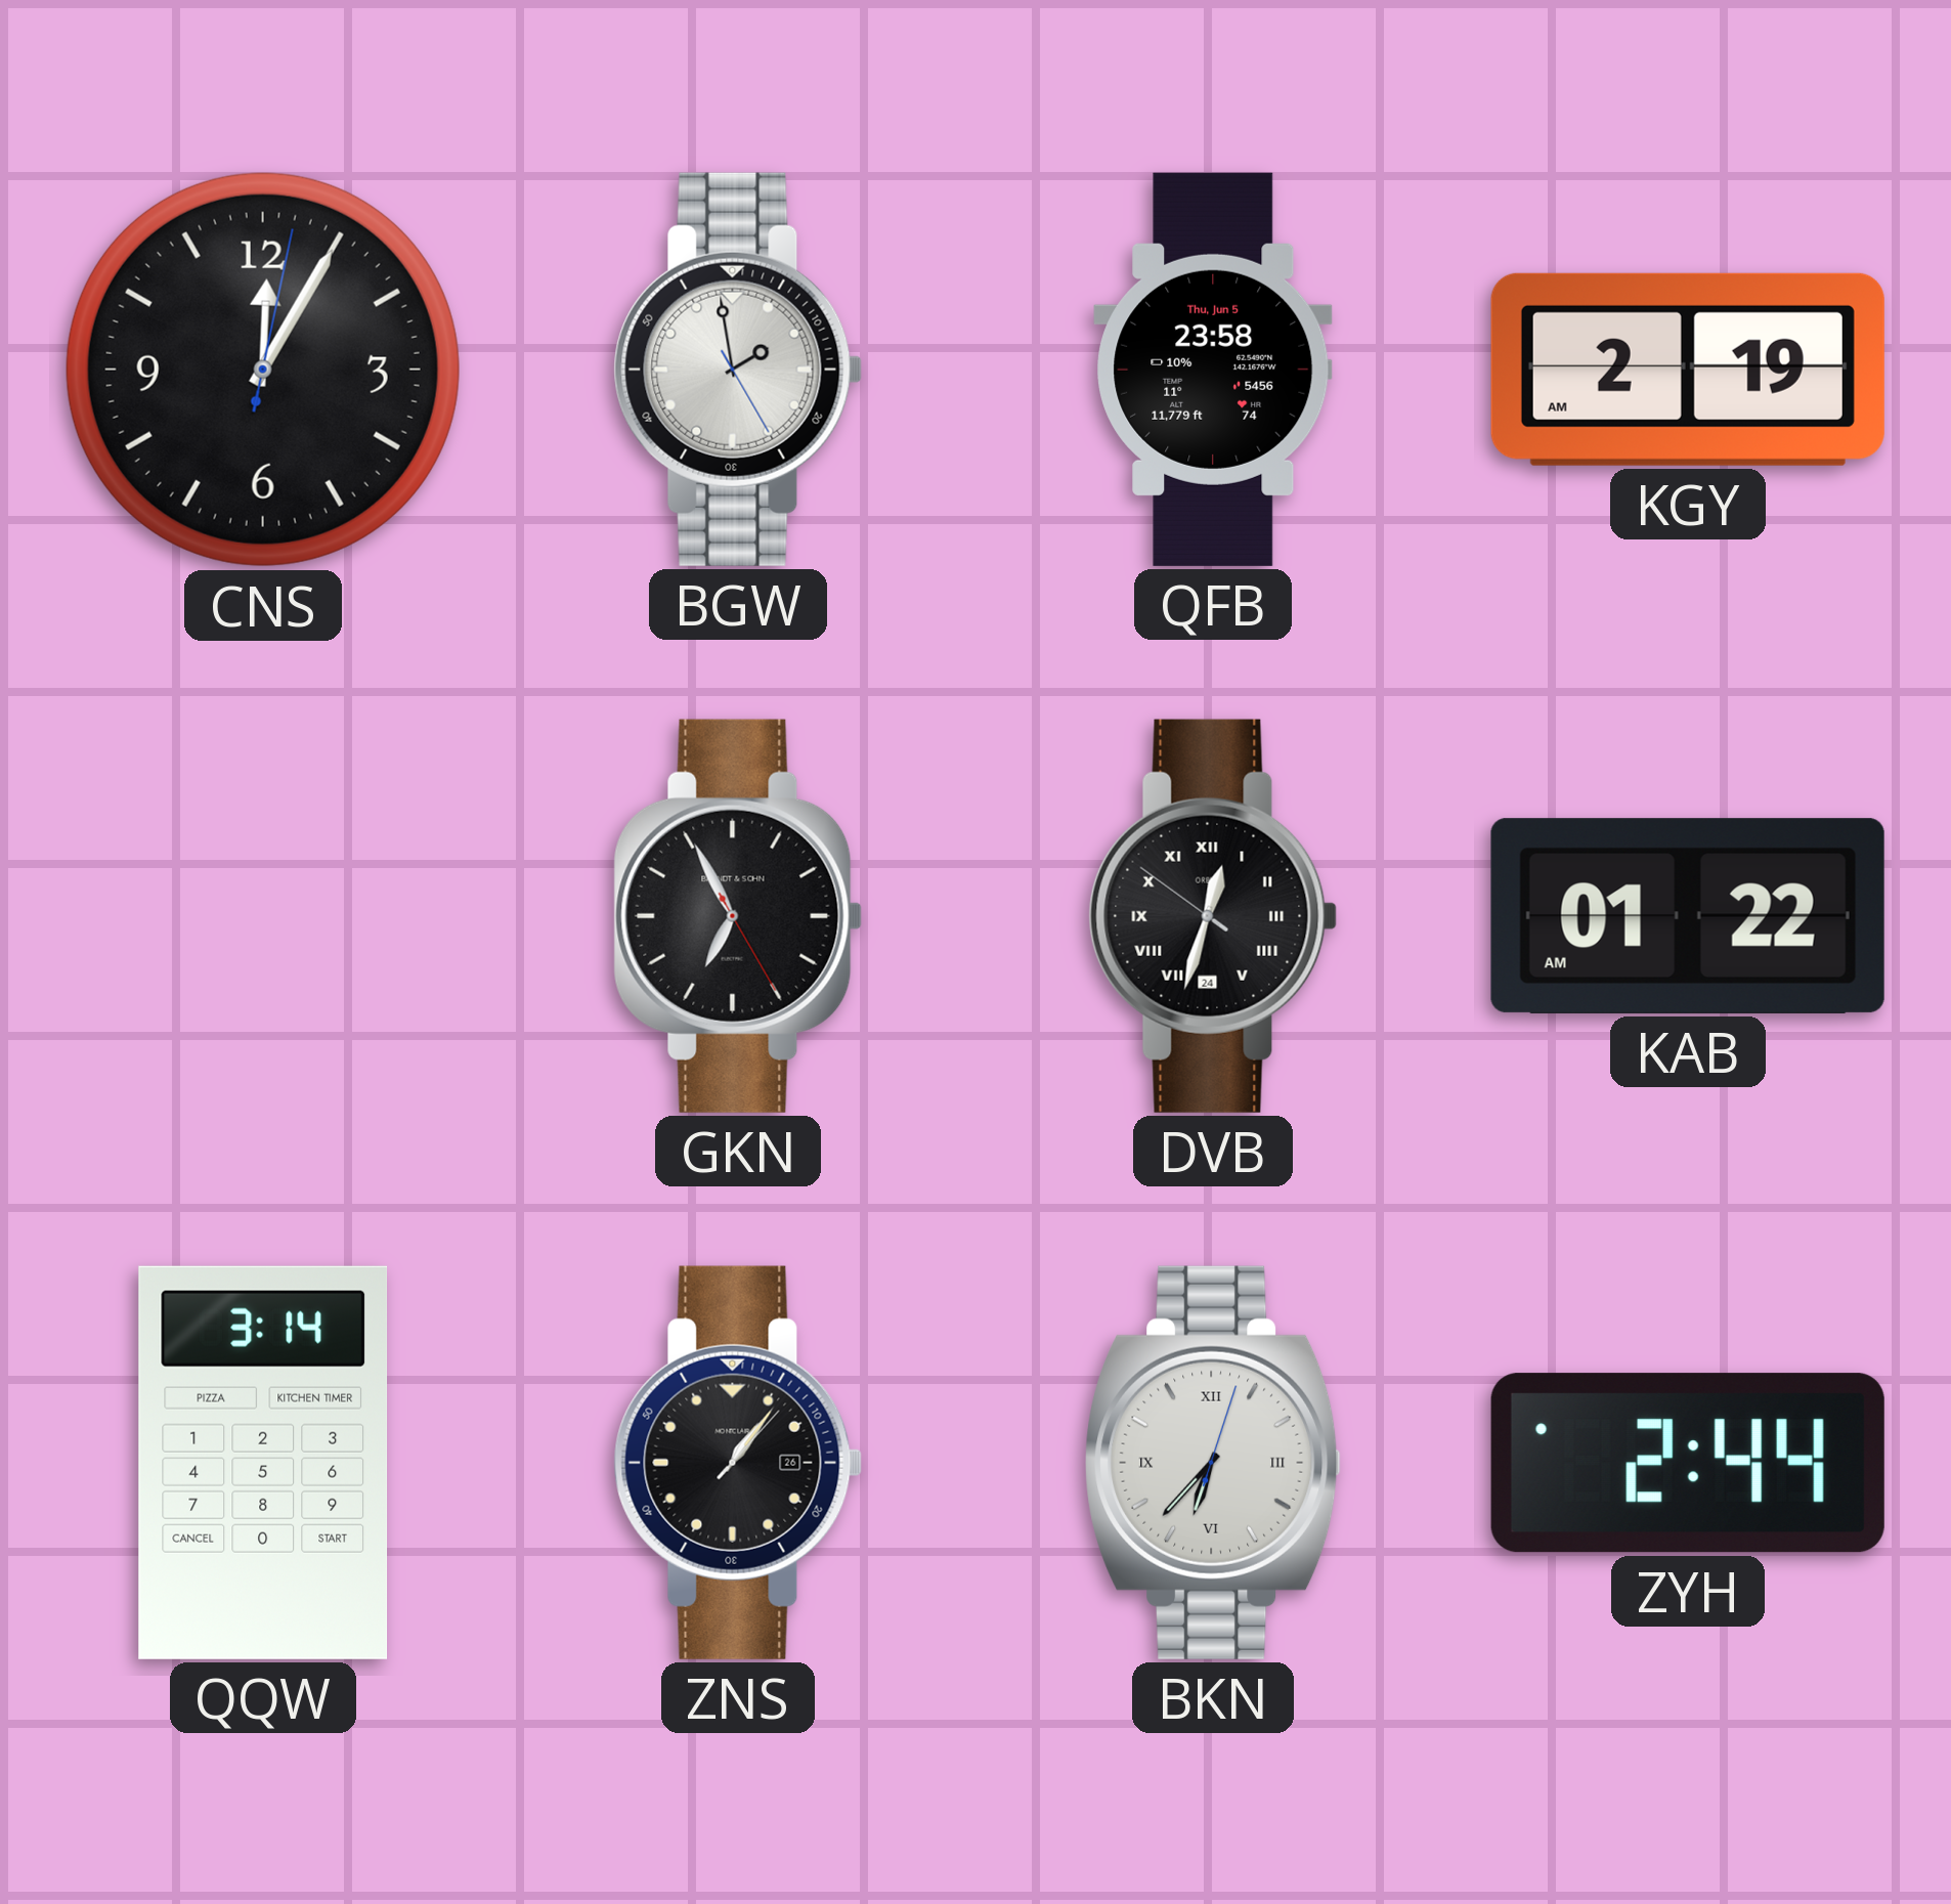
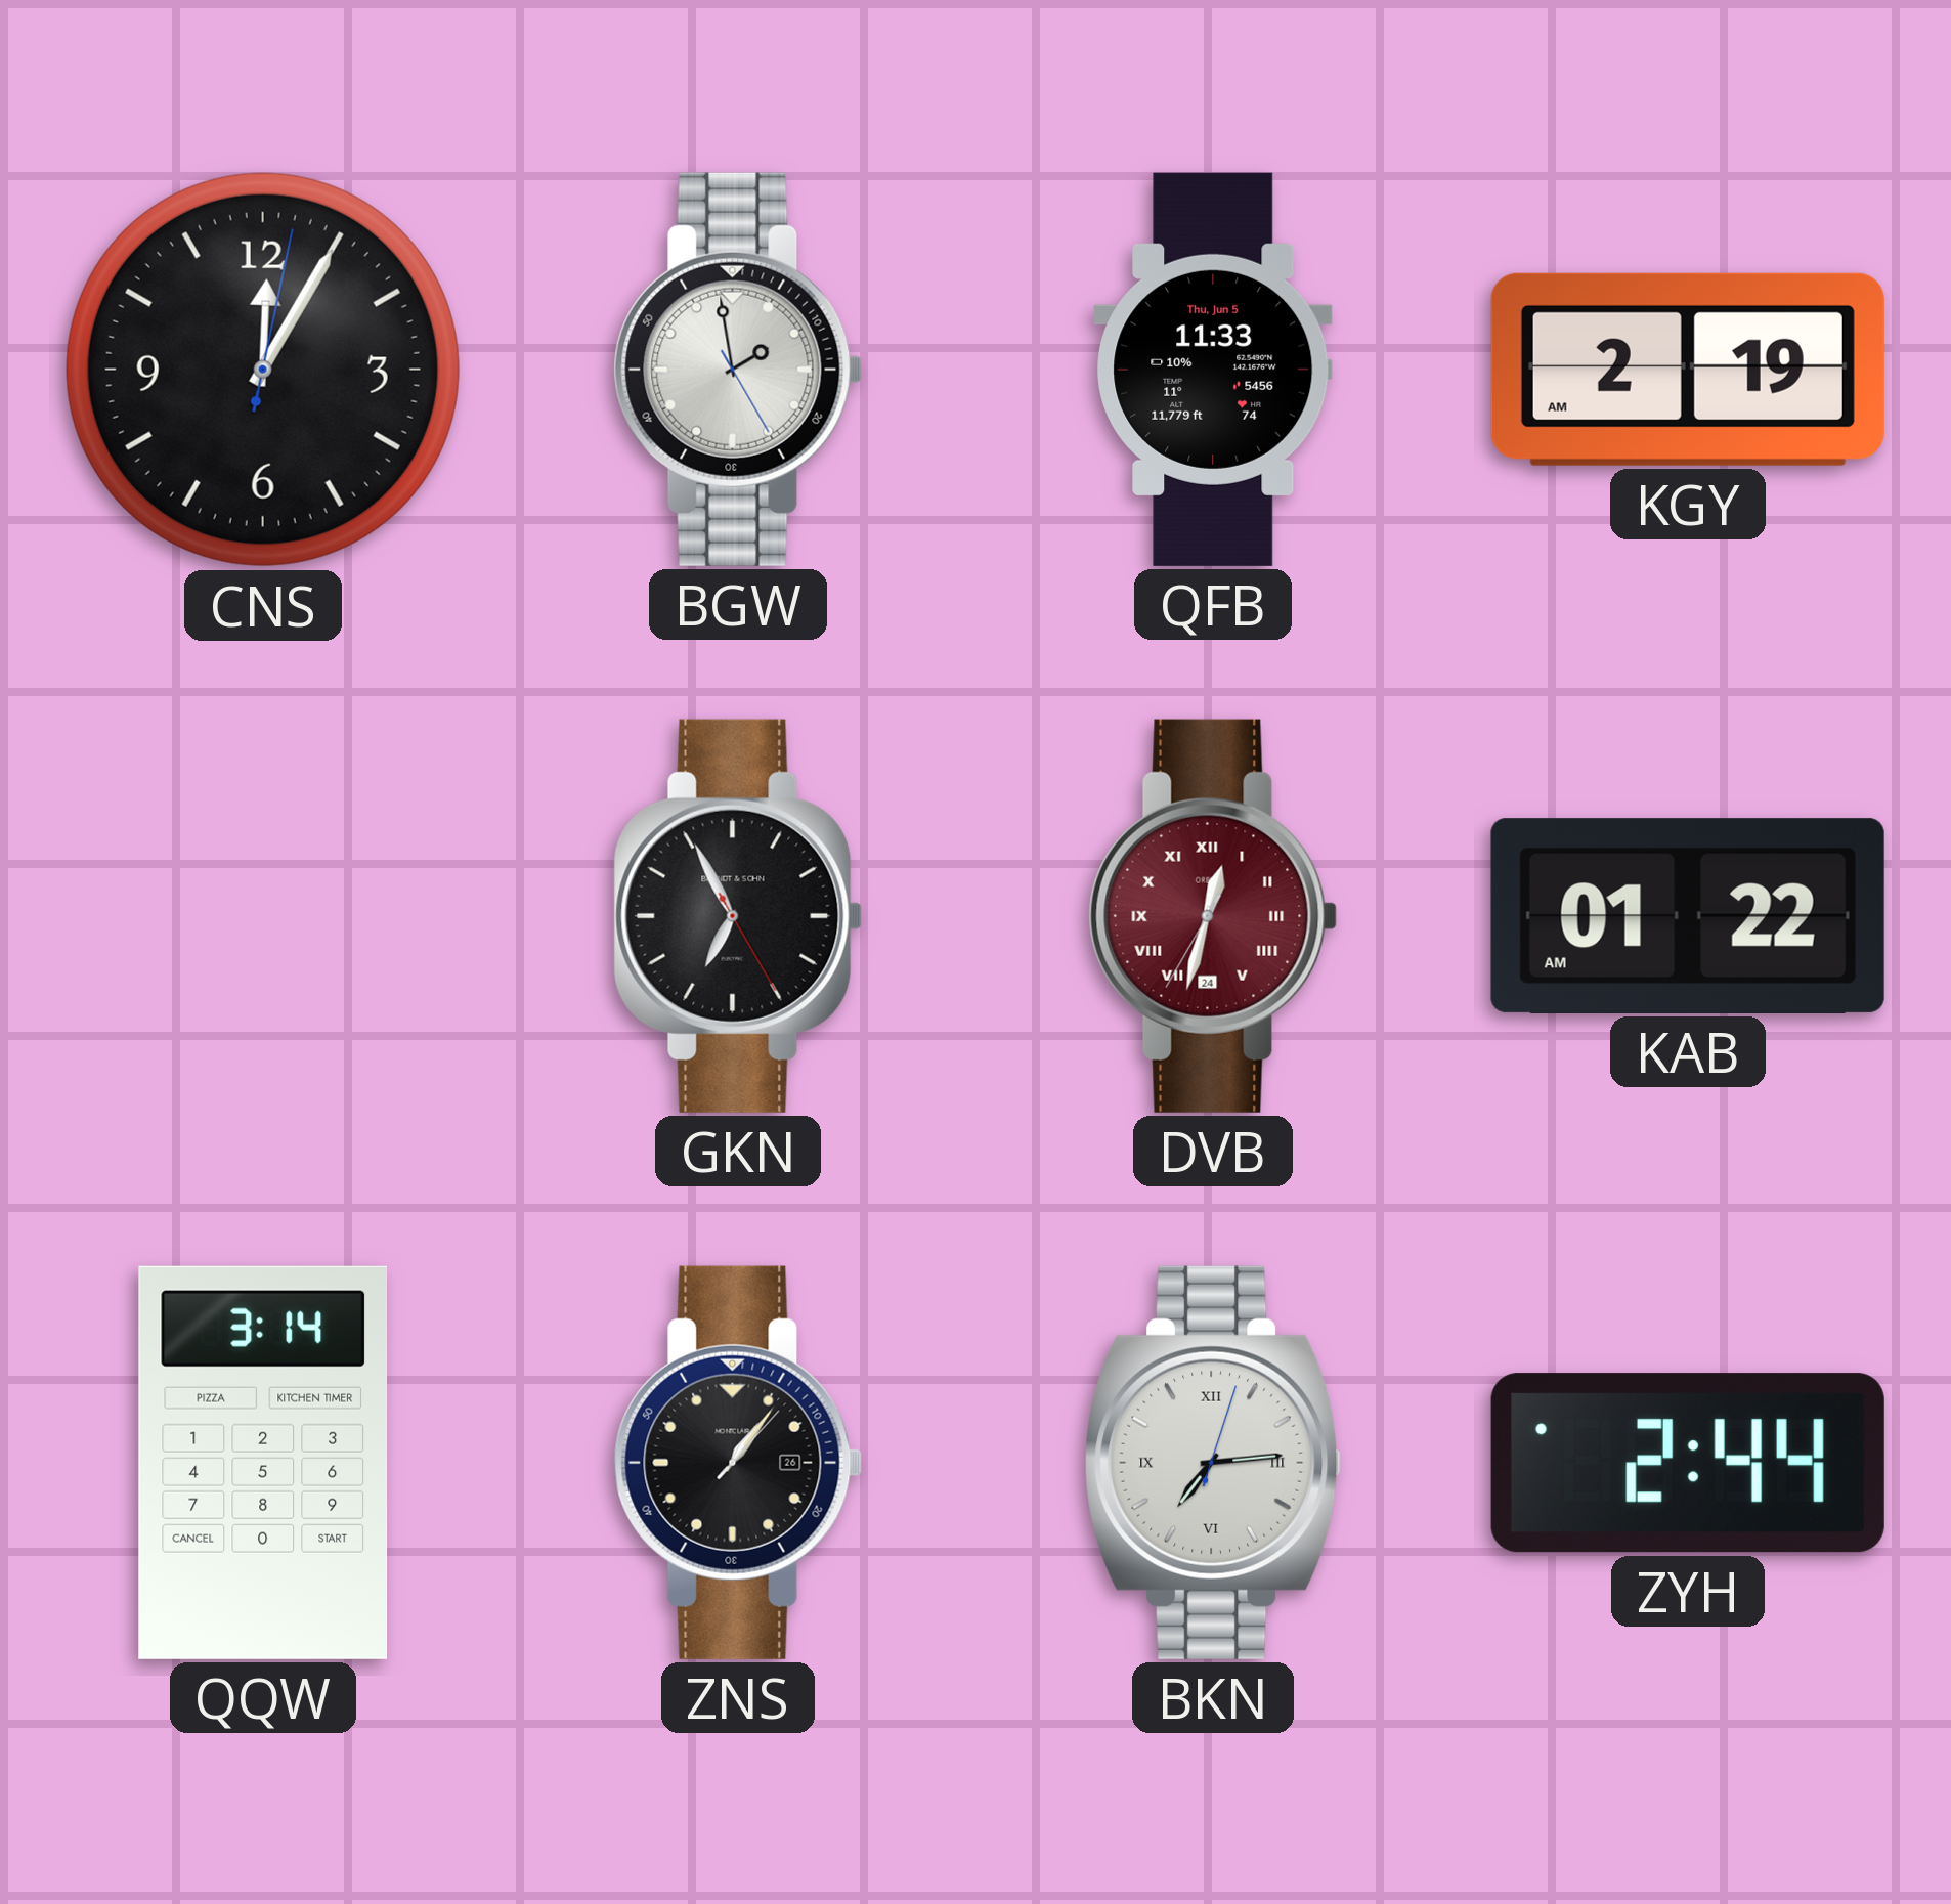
QFB: 23:58 -> 11:33 (1213, 370)
DVB: 12:32:51 -> 12:32:35 (1213, 916)
DVB dial: black -> burgundy (1213, 916)
BKN: 6:37 -> 7:14 (1213, 1463)
